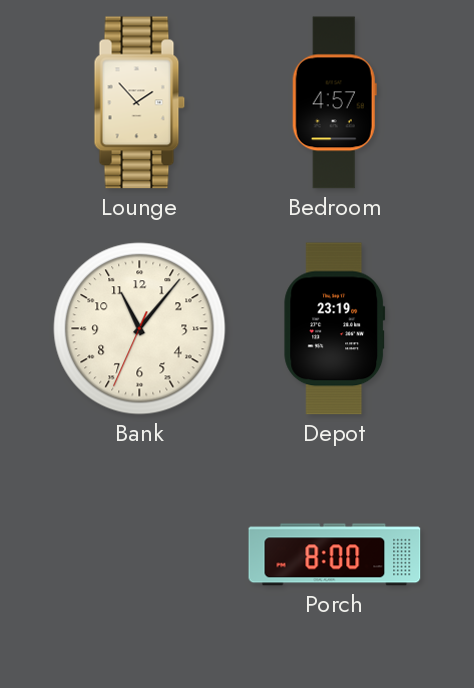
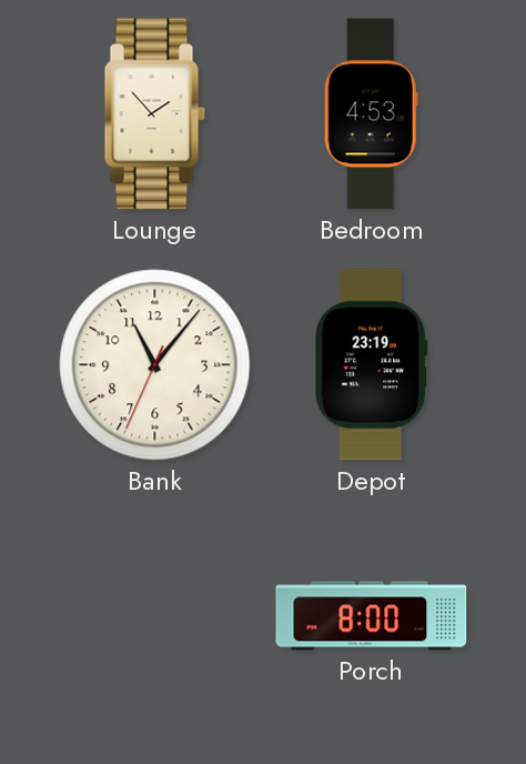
Bedroom: 4:57 -> 4:53 (371, 114)
